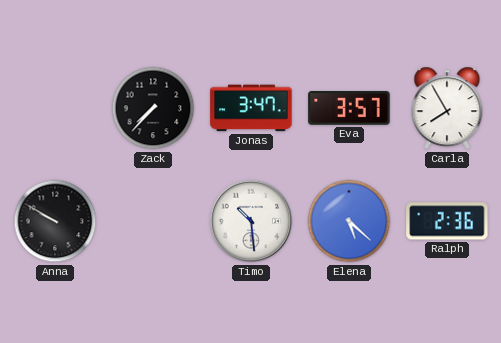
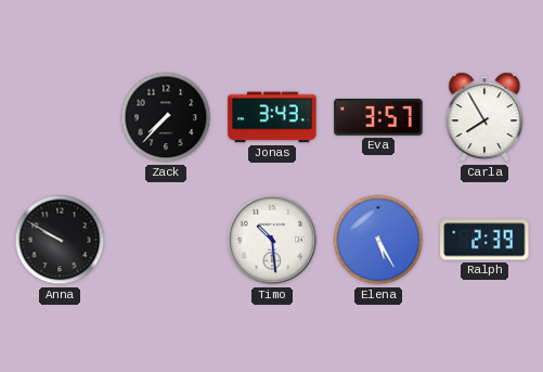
Jonas: 3:47 -> 3:43 (272, 117)
Elena: 5:22 -> 5:25 (378, 240)
Ralph: 2:36 -> 2:39 (484, 240)
